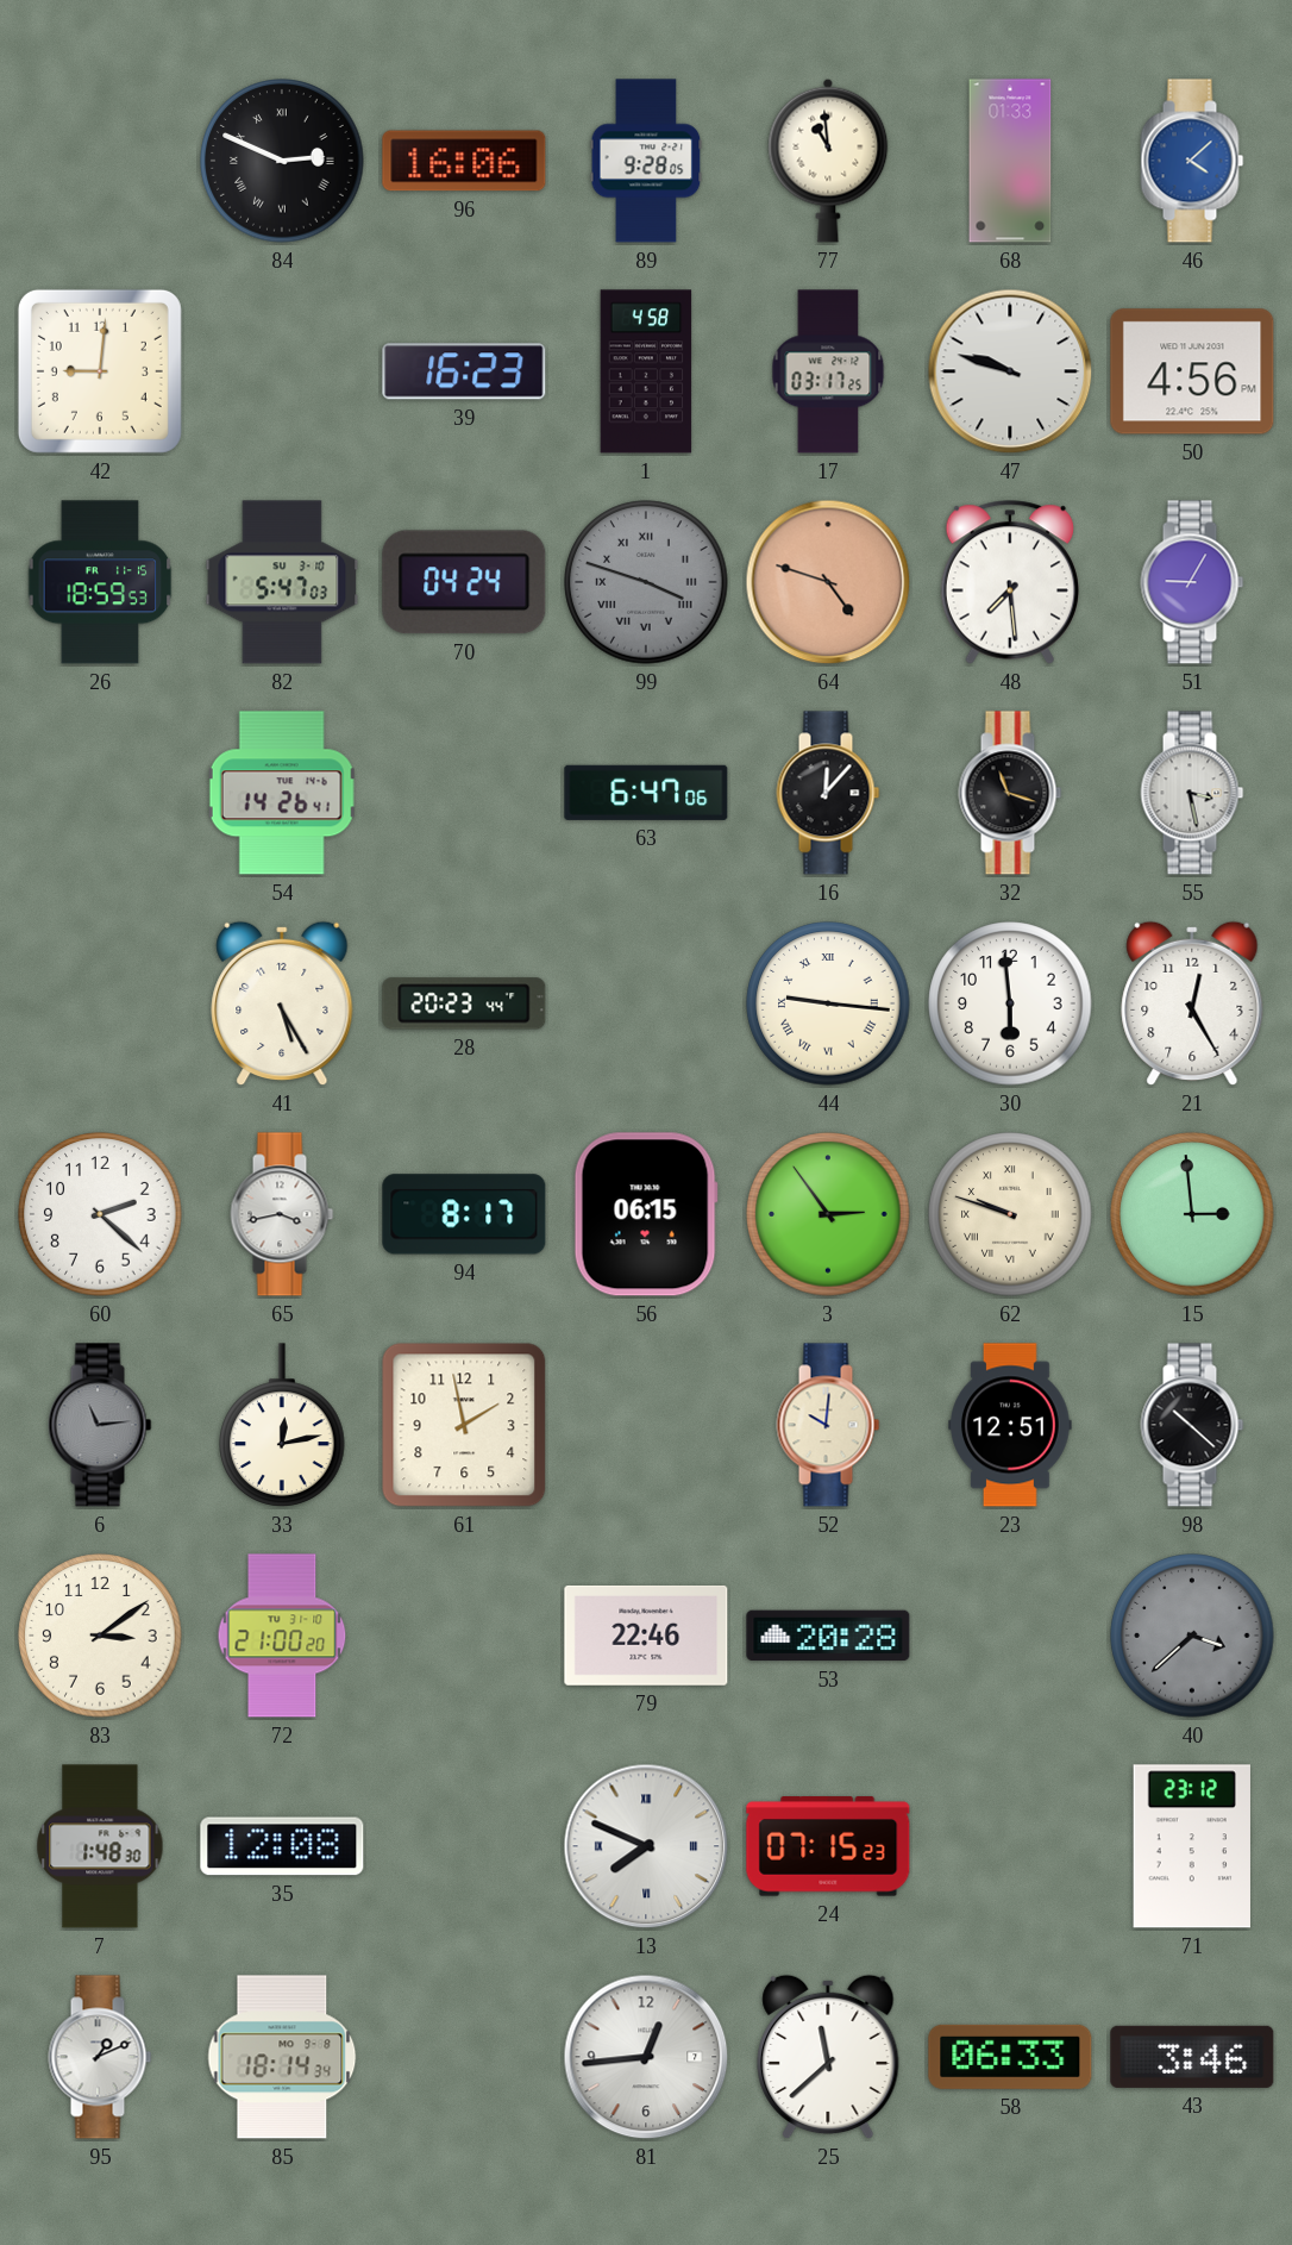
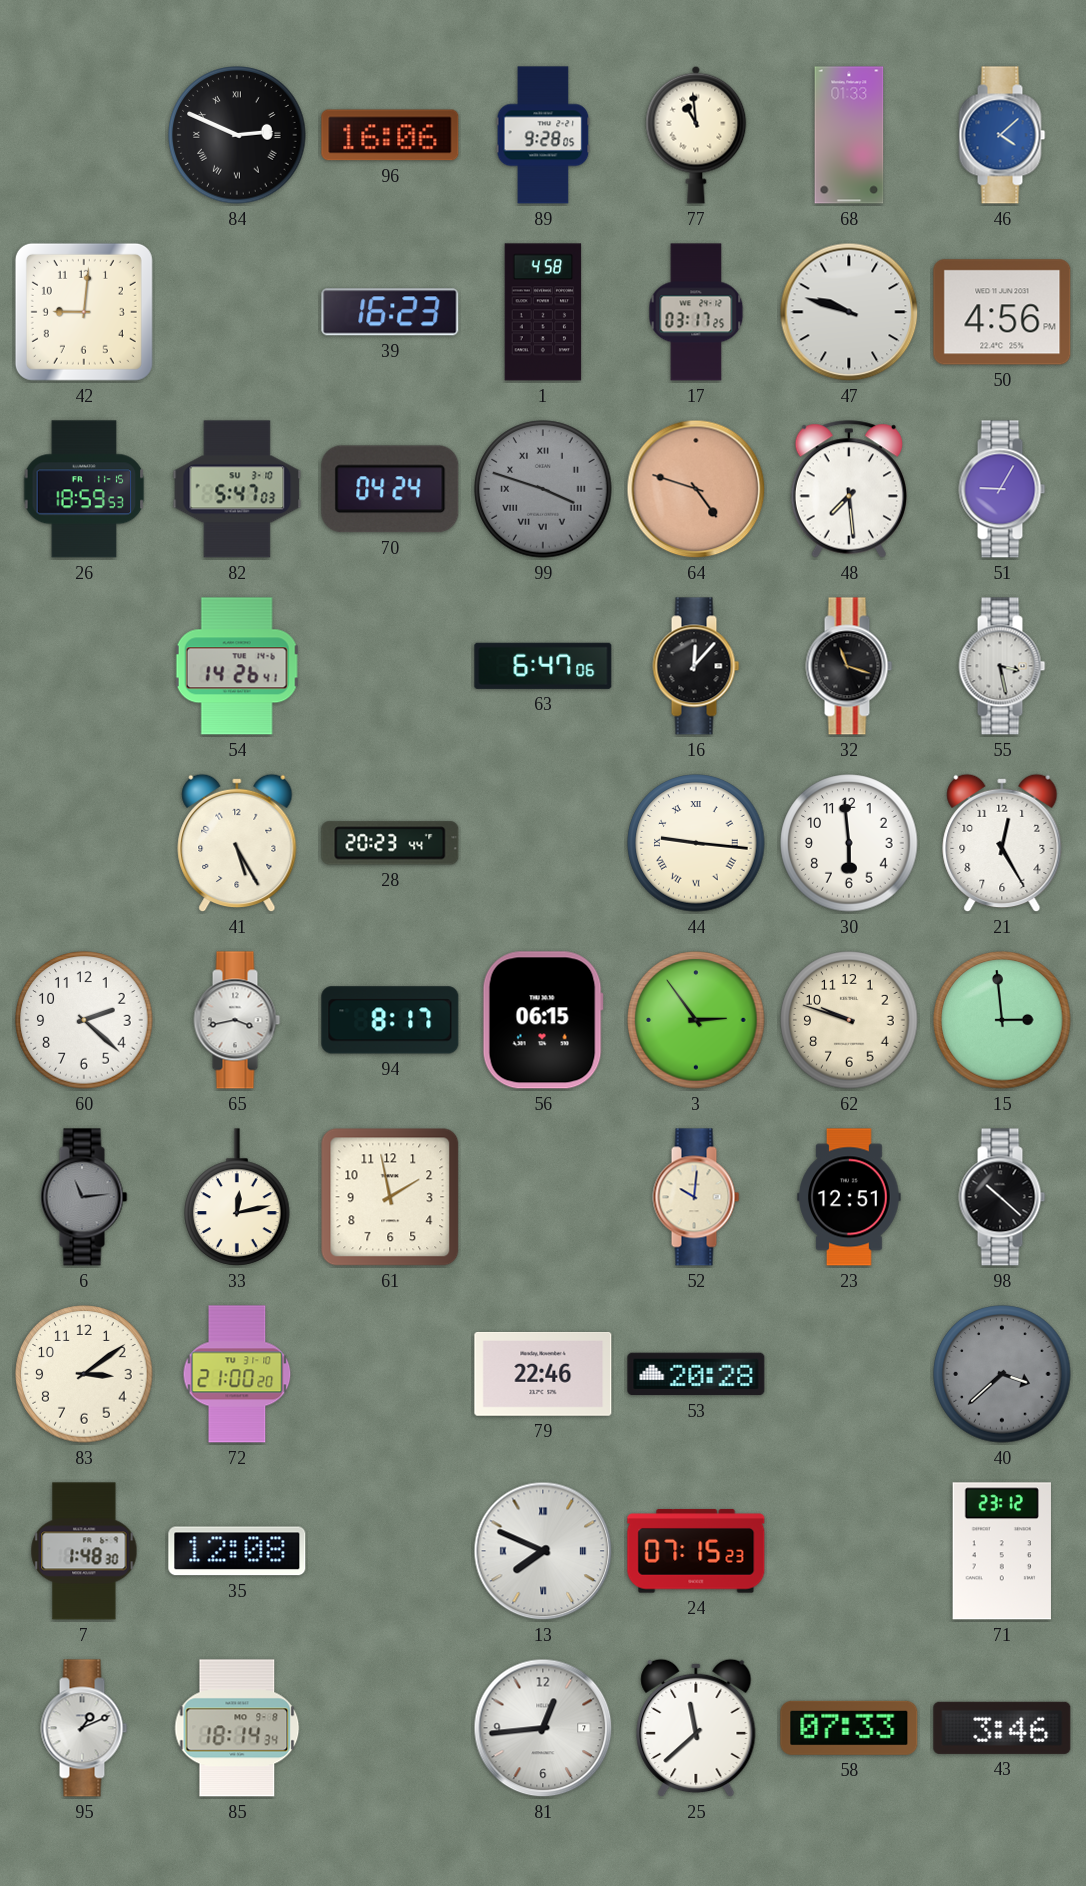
62 numerals: Roman -> Arabic (849, 1020)
58: 06:33 -> 07:33 (849, 1728)
